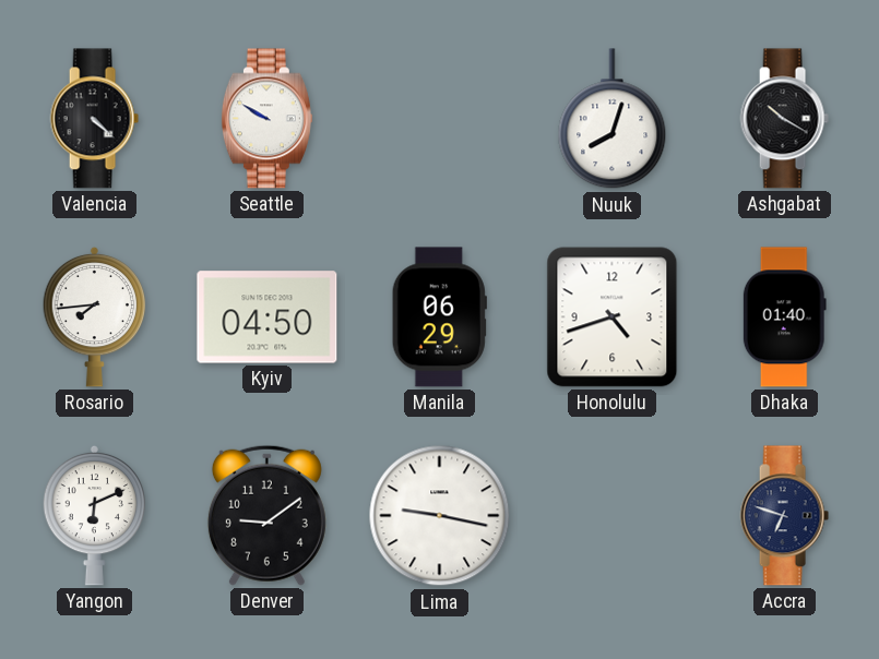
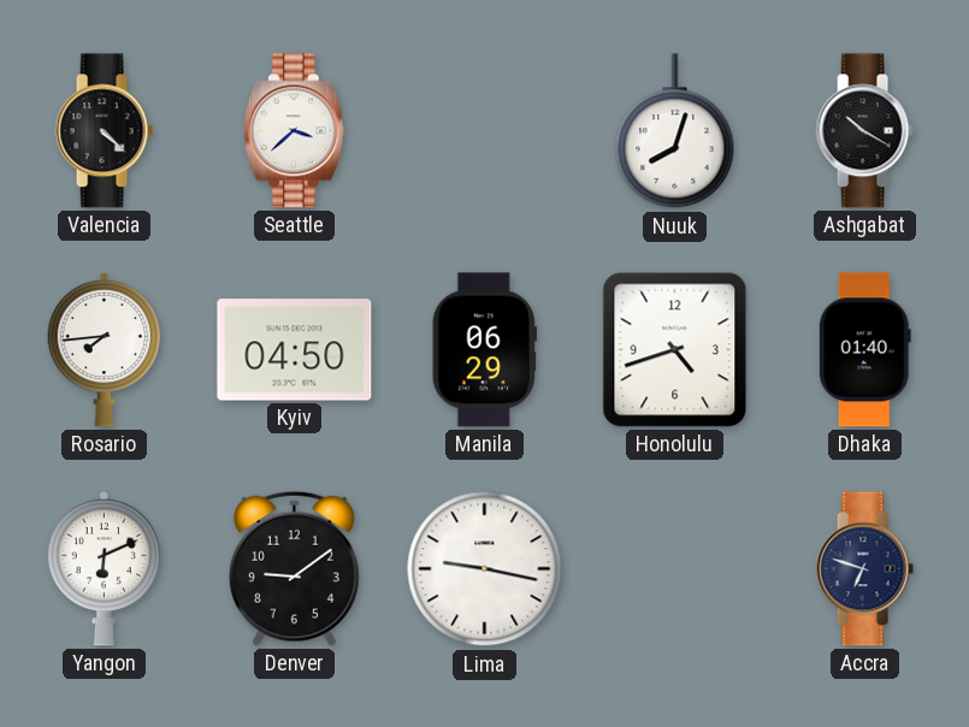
Seattle: 9:50 -> 3:38 (294, 131)
